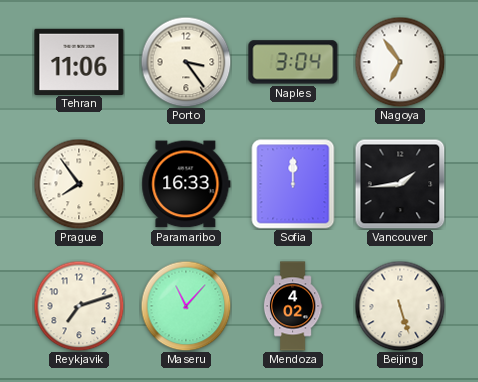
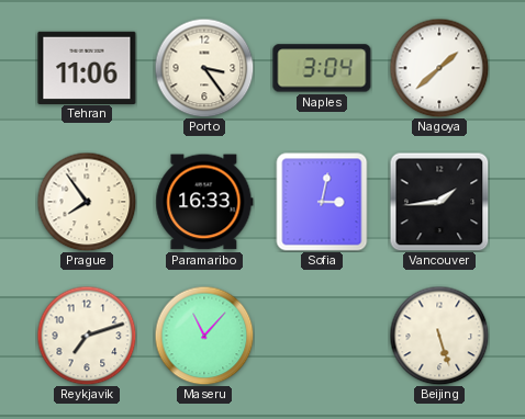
Nagoya: 6:54 -> 1:38 (439, 68)
Sofia: 12:00 -> 3:02 (322, 202)
Mendoza: 4:02 -> none (293, 306)
